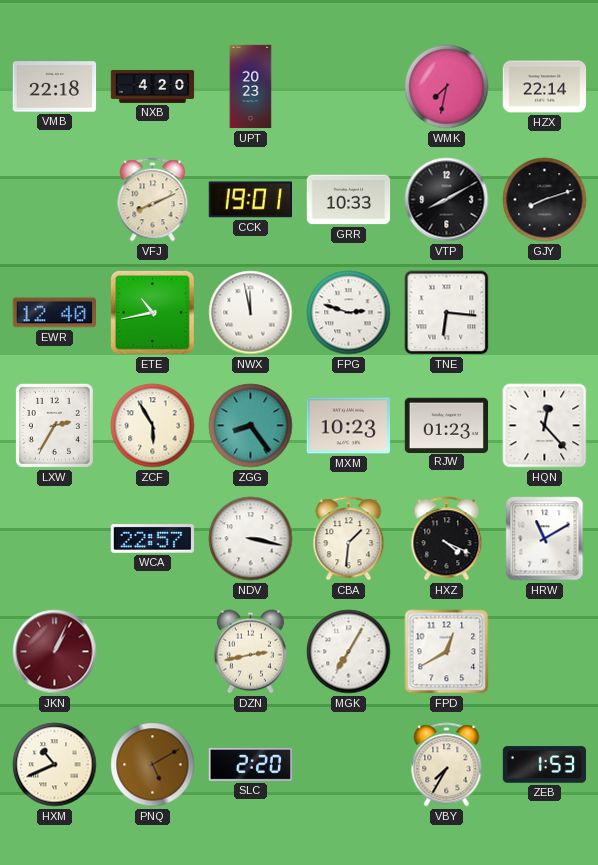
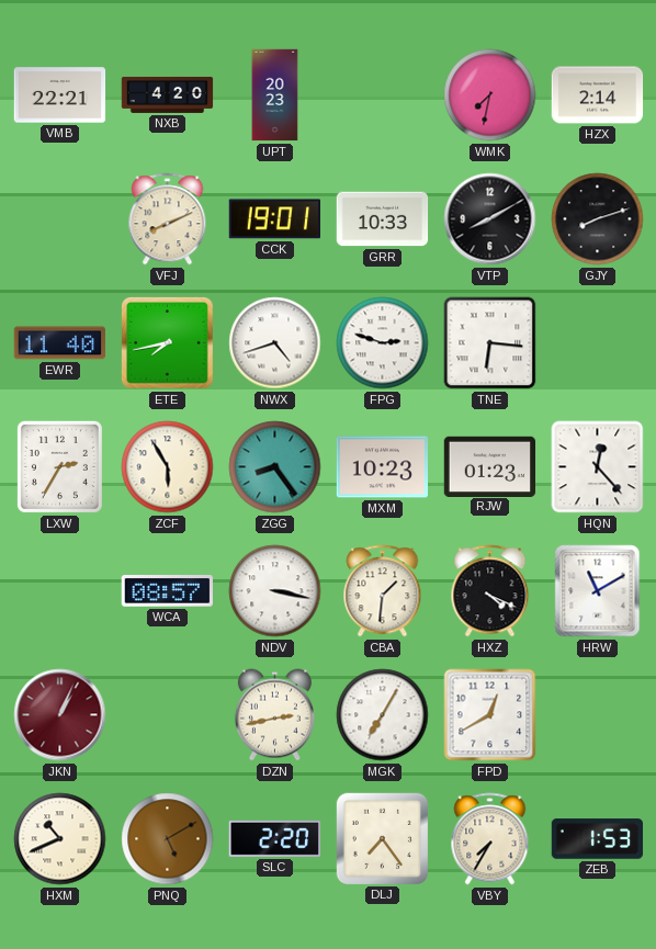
VMB: 22:18 -> 22:21 (60, 95)
HZX: 22:14 -> 2:14 (598, 95)
EWR: 12:40 -> 11:40 (59, 343)
ETE: 10:43 -> 7:43 (168, 343)
NWX: 11:58 -> 4:42 (275, 343)
WCA: 22:57 -> 08:57 (167, 591)
DLJ: none -> 7:24 (382, 838)
